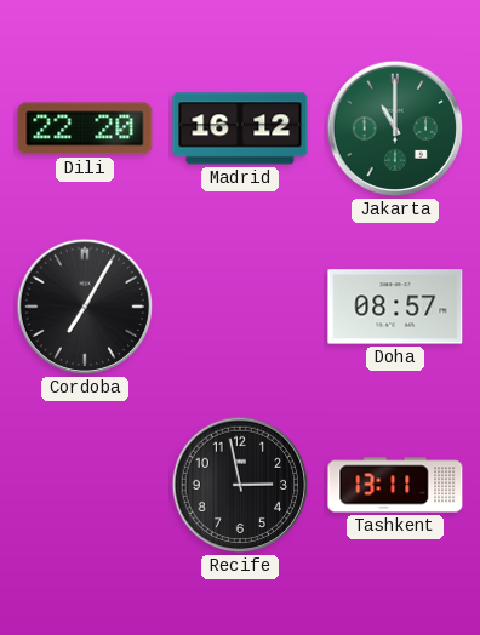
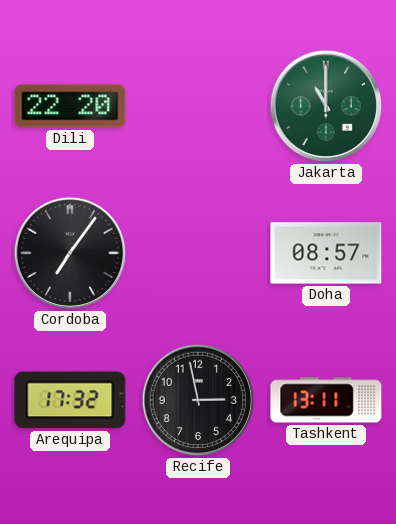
Madrid: 16:12 -> none (240, 128)
Cordoba: 7:05 -> 7:06 (70, 253)
Arequipa: none -> 17:32 (70, 400)
